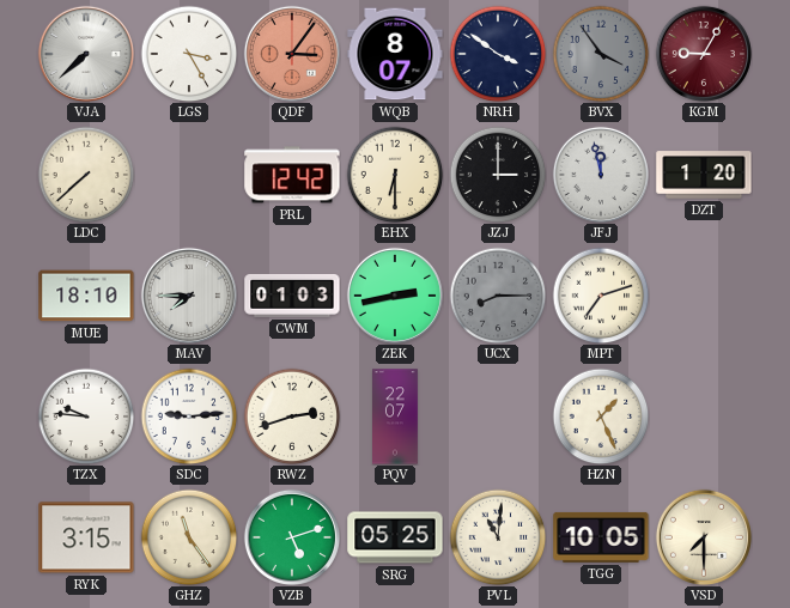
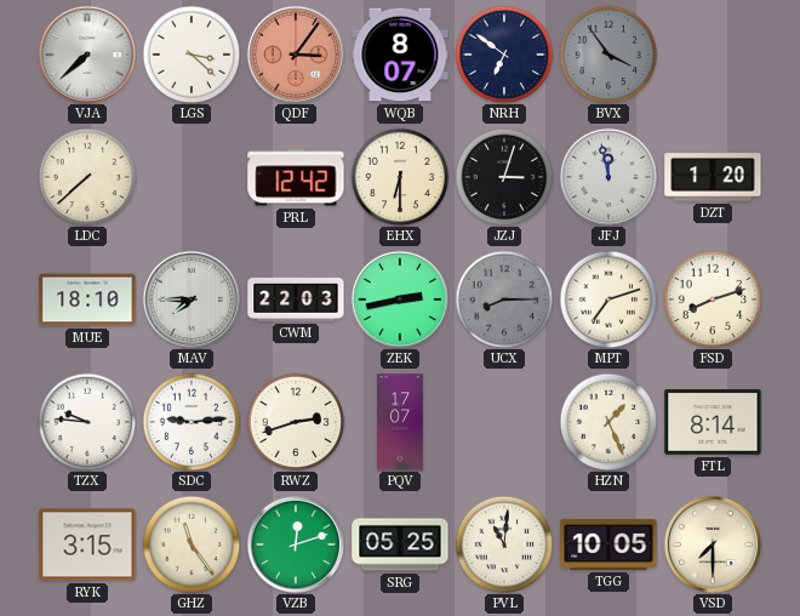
LGS: 3:25 -> 3:22 (192, 55)
NRH: 3:51 -> 6:51 (504, 55)
KGM: 9:05 -> none (704, 54)
JZJ: 3:00 -> 3:03 (504, 177)
CWM: 01:03 -> 22:03 (296, 300)
FSD: none -> 8:12 (713, 300)
PQV: 22:07 -> 17:07 (401, 422)
FTL: none -> 8:14 (713, 423)
VZB: 5:12 -> 12:12 (296, 544)
